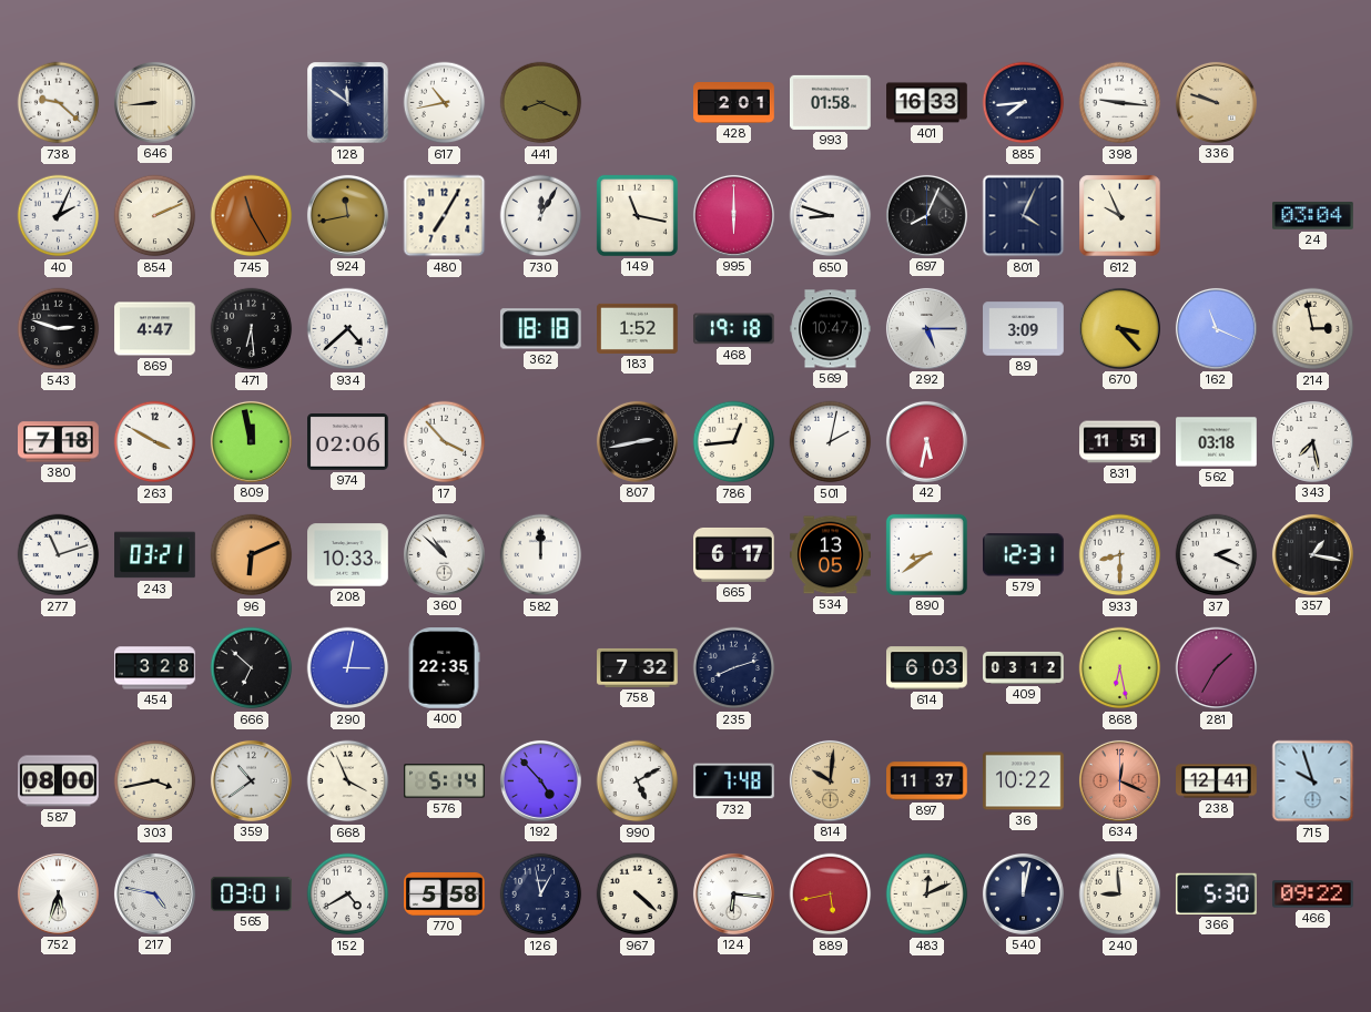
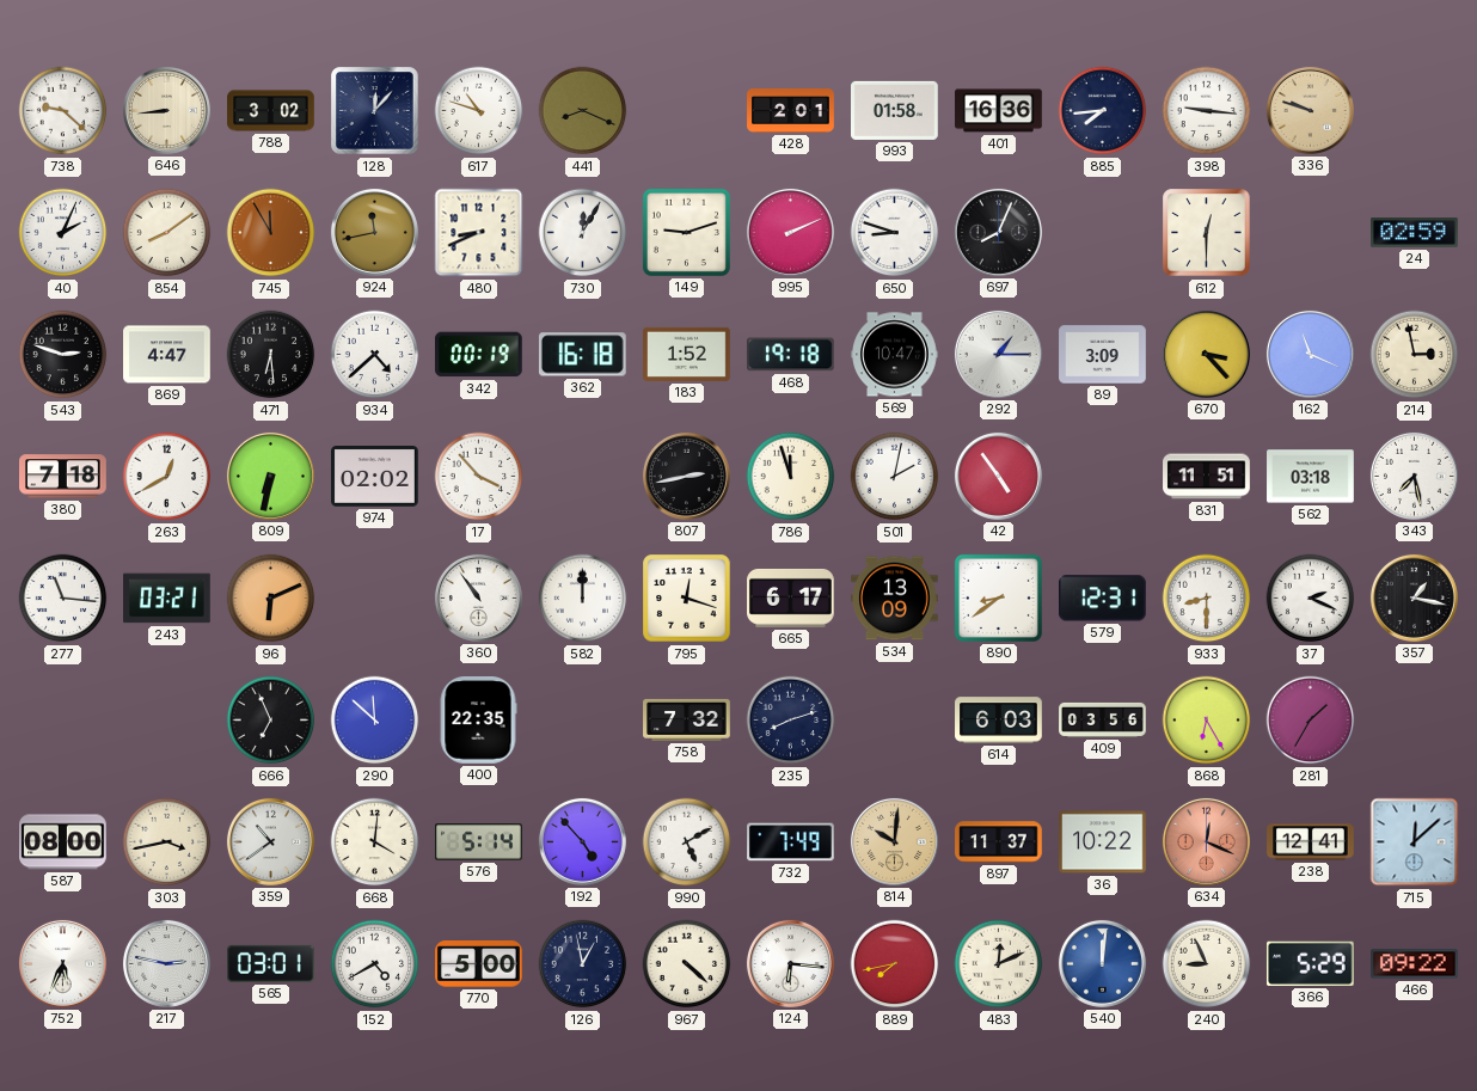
788: none -> 3:02 (271, 111)
128: 11:51 -> 12:07 (375, 111)
617: 10:43 -> 10:48 (479, 111)
401: 16:33 -> 16:36 (999, 111)
854: 2:11 -> 8:09 (167, 233)
745: 11:25 -> 11:55 (271, 233)
480: 7:05 -> 8:41 (479, 233)
149: 11:17 -> 9:12 (686, 232)
995: 6:00 -> 2:11 (790, 232)
801: 4:04 -> none (1024, 216)
612: 9:56 -> 12:30 (1207, 233)
24: 03:04 -> 02:59 (1415, 233)
342: none -> 00:19 (479, 355)
362: 18:18 -> 16:18 (582, 355)
292: 5:15 -> 1:15 (998, 354)
263: 3:50 -> 12:40 (167, 477)
809: 11:58 -> 6:32 (270, 476)
974: 02:06 -> 02:02 (375, 477)
786: 12:44 -> 11:57 (791, 477)
42: 5:32 -> 4:54 (998, 476)
277: 11:12 -> 11:16 (63, 599)
208: 10:33 -> none (348, 555)
360: 10:52 -> 10:54 (478, 597)
795: none -> 12:18 (687, 599)
534: 13:05 -> 13:09 (895, 599)
454: 3:28 -> none (155, 668)
666: 6:52 -> 6:56 (271, 721)
290: 3:02 -> 11:52 (375, 721)
409: 03:12 -> 03:56 (1103, 719)
868: 6:28 -> 6:25 (1207, 721)
668: 3:56 -> 4:01 (375, 842)
732: 7:48 -> 7:49 (791, 842)
715: 9:57 -> 12:08 (1415, 842)
752: 5:33 -> 5:34 (62, 963)
217: 4:47 -> 2:47 (166, 963)
770: 5:58 -> 5:00 (479, 964)
889: 5:43 -> 7:43 (895, 964)
540: 12:02 -> 12:01 (1102, 963)
540 dial: navy -> blue (1102, 963)
240: 8:59 -> 8:56 (1207, 964)
366: 5:30 -> 5:29 (1310, 963)
